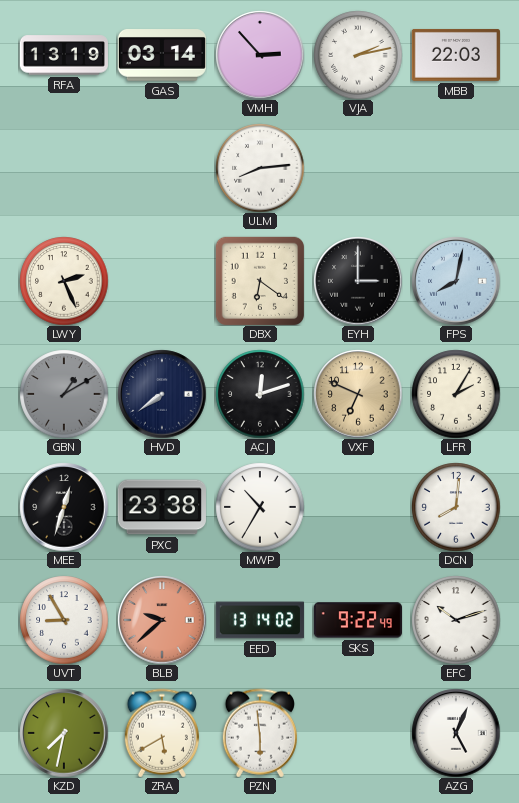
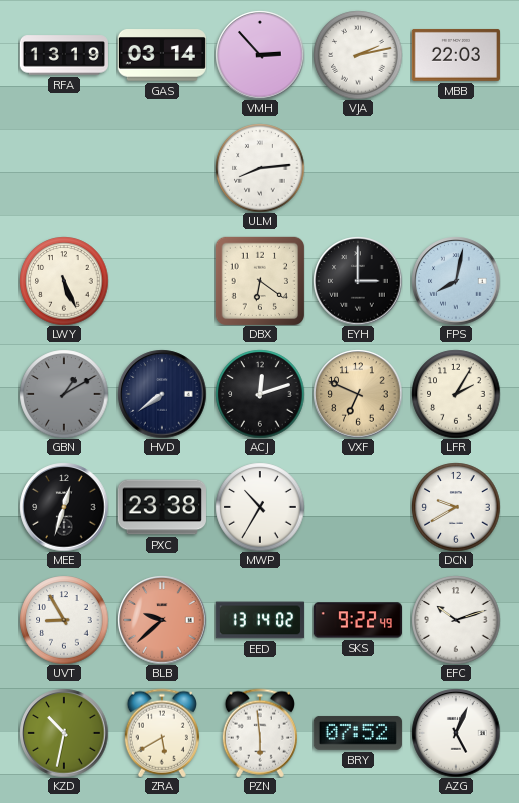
LWY: 2:26 -> 5:26 (64, 281)
DCN: 8:01 -> 9:40 (456, 507)
KZD: 7:32 -> 10:32 (64, 733)
BRY: none -> 07:52 (358, 733)
